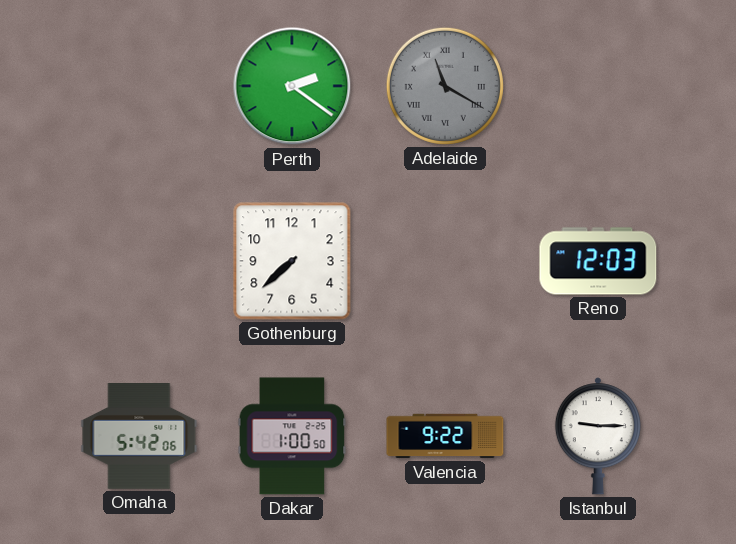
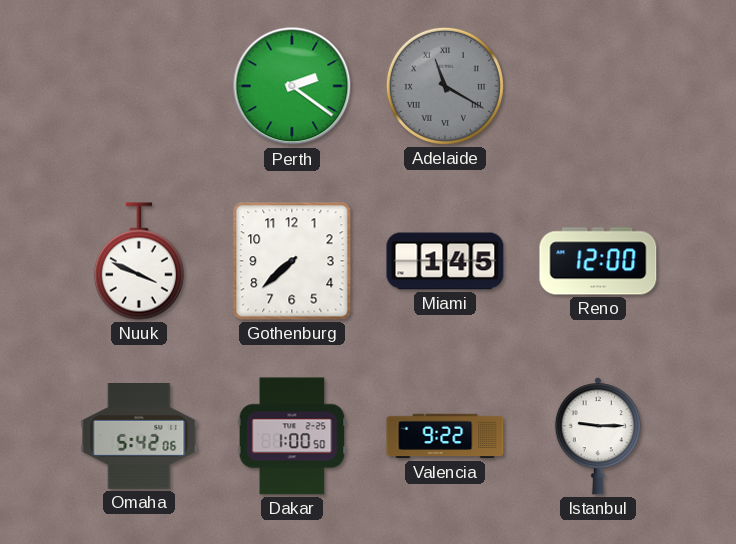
Nuuk: none -> 3:49 (139, 261)
Miami: none -> 1:45 (445, 261)
Reno: 12:03 -> 12:00 (598, 261)
